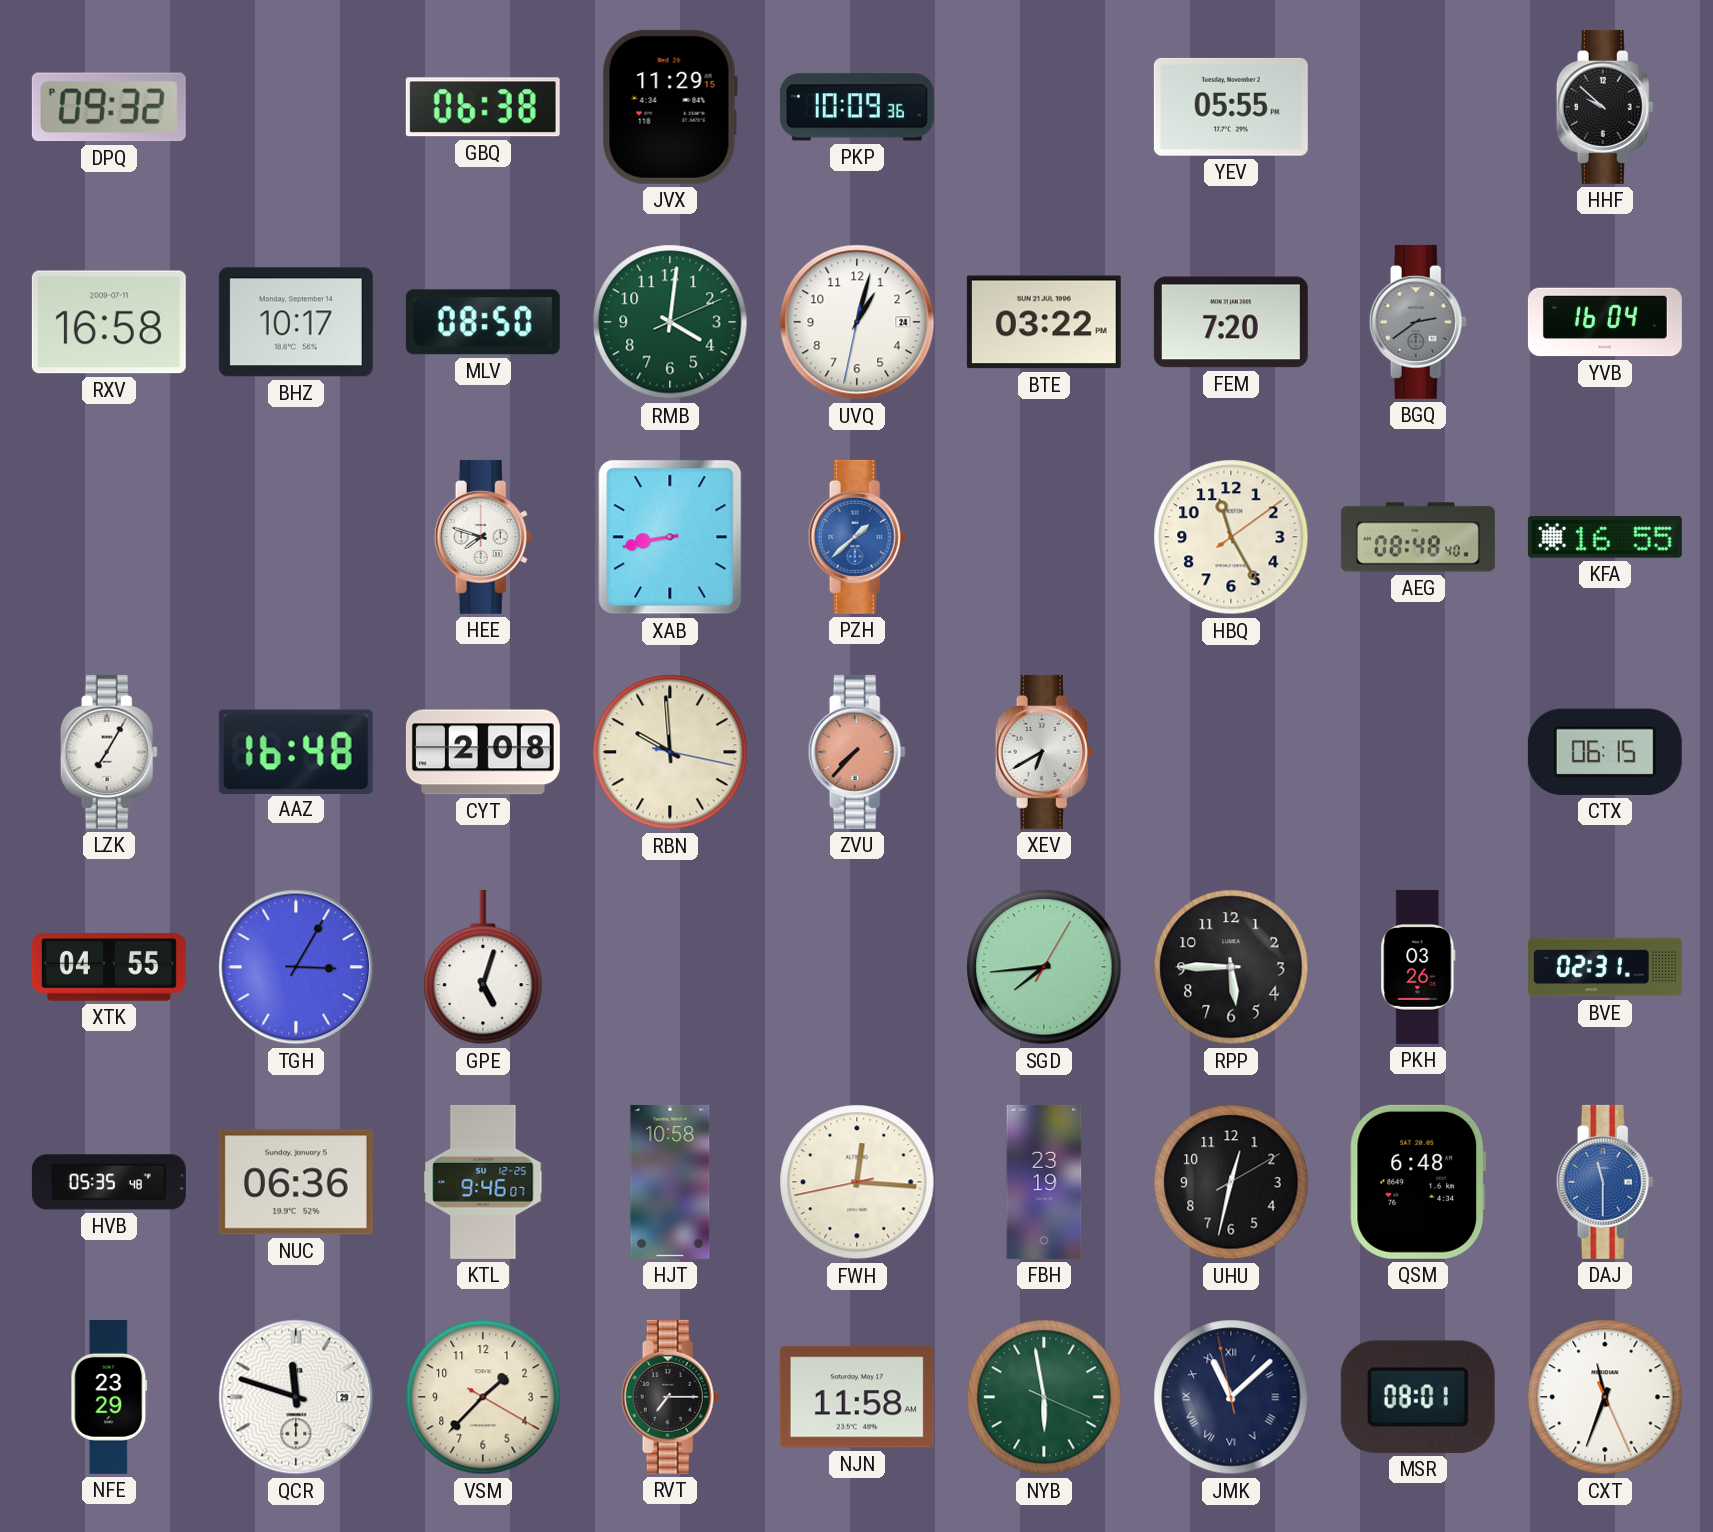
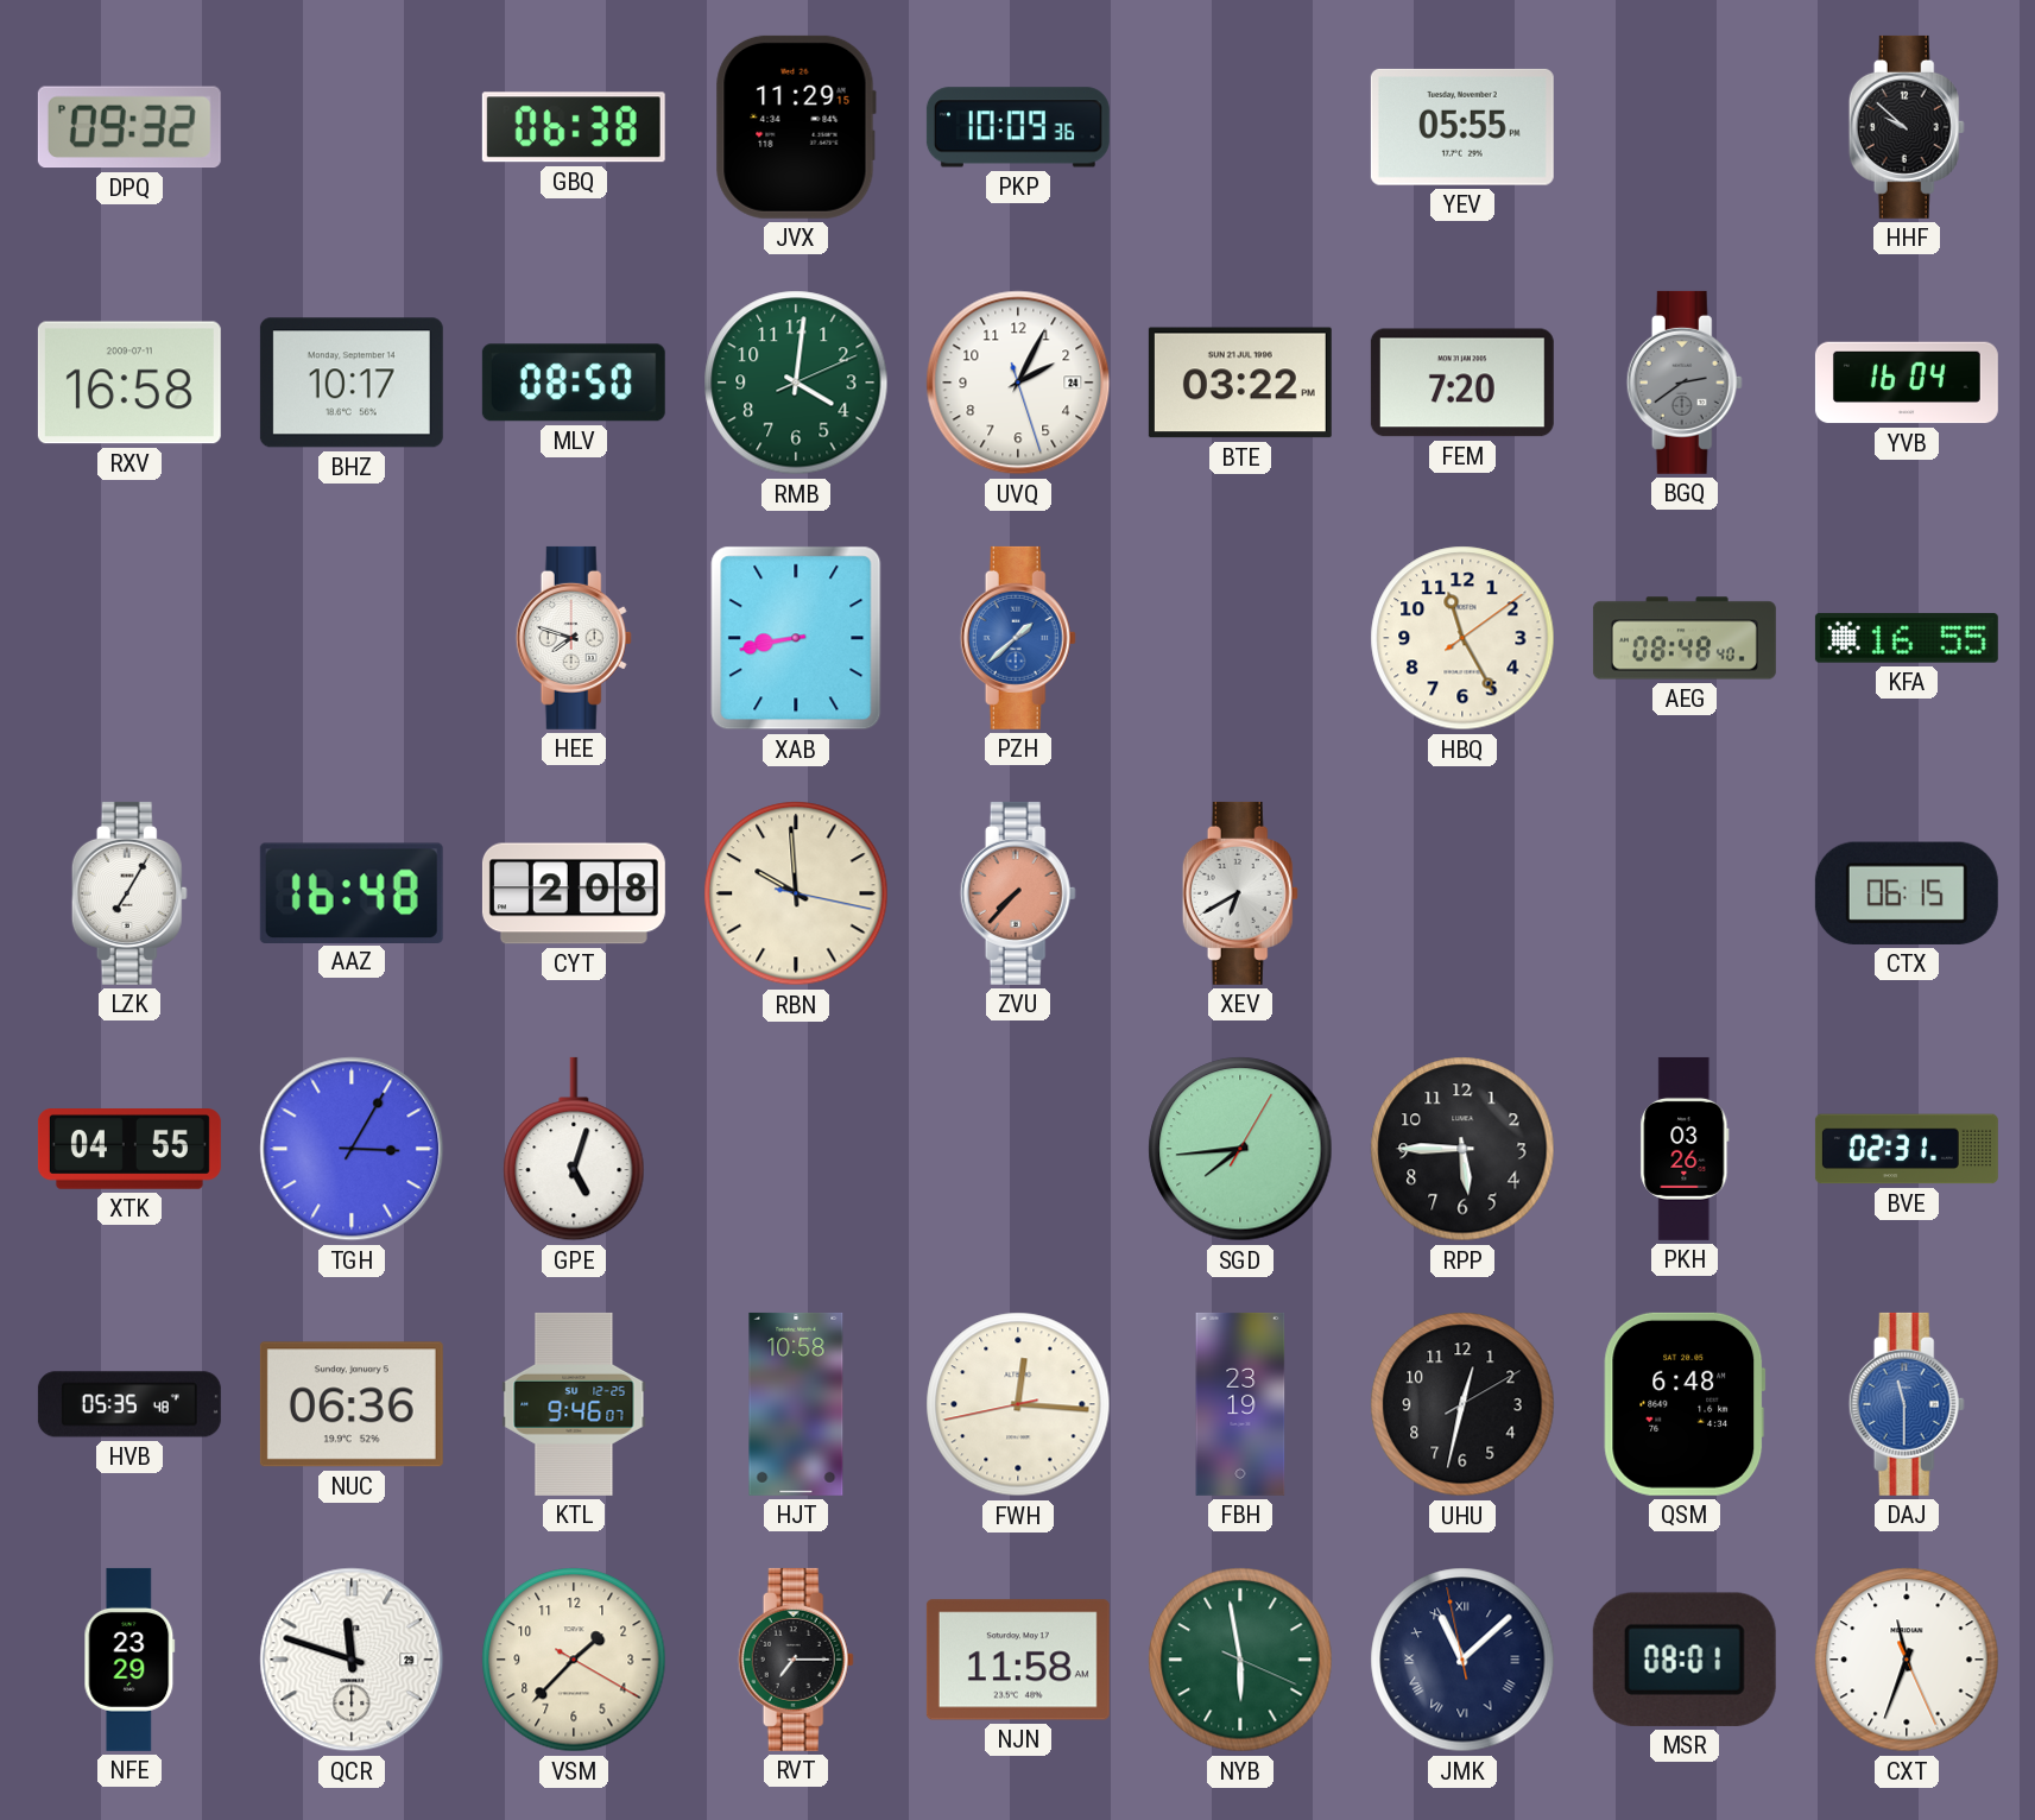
UVQ: 1:02 -> 2:04 (1018, 383)
